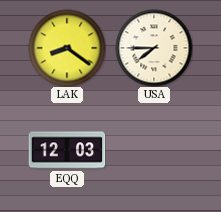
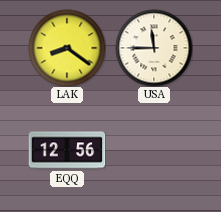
USA: 7:45 -> 11:45 (154, 48)
EQQ: 12:03 -> 12:56 (67, 150)
